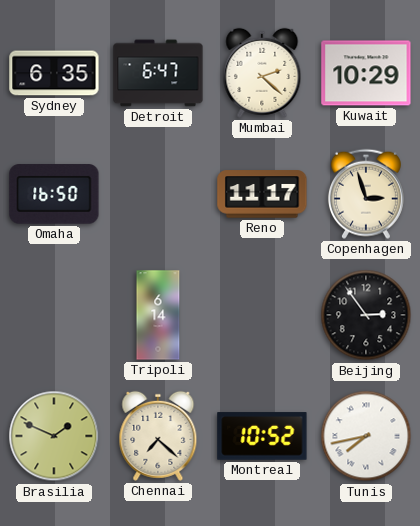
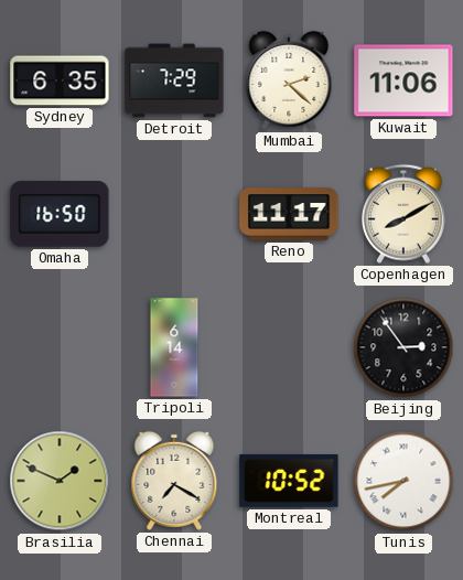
Detroit: 6:47 -> 7:29 (174, 80)
Kuwait: 10:29 -> 11:06 (403, 80)
Copenhagen: 2:57 -> 8:10 (403, 214)
Chennai: 7:22 -> 7:20 (174, 481)
